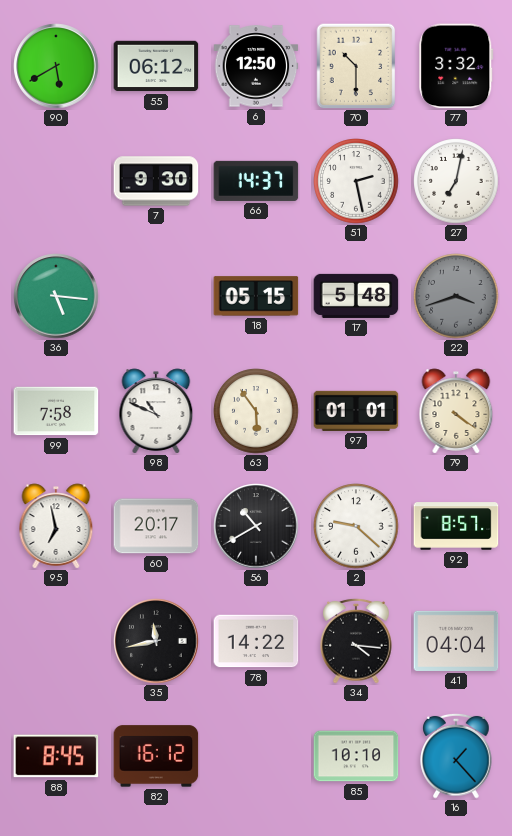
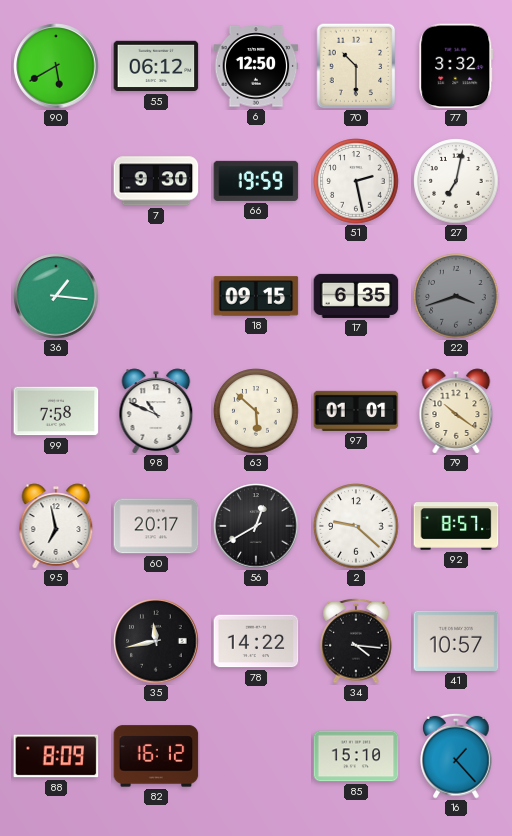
66: 14:37 -> 19:59 (256, 181)
36: 5:16 -> 1:16 (56, 296)
18: 05:15 -> 09:15 (256, 296)
17: 5:48 -> 6:35 (356, 296)
63: 5:54 -> 5:52 (256, 411)
79: 4:21 -> 10:21 (456, 411)
56: 10:40 -> 12:40 (256, 526)
41: 04:04 -> 10:57 (456, 641)
88: 8:45 -> 8:09 (56, 756)
85: 10:10 -> 15:10 (356, 756)
